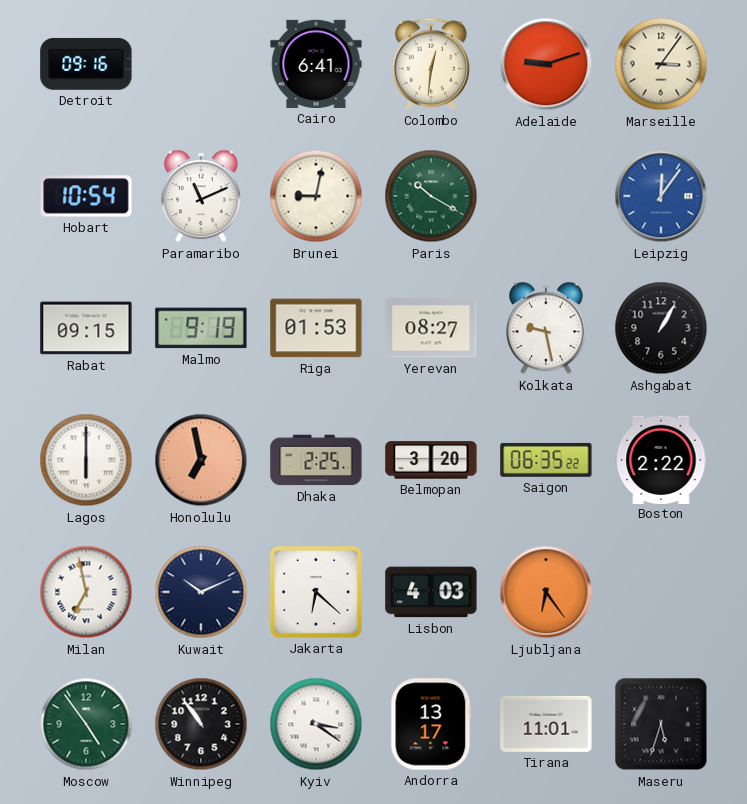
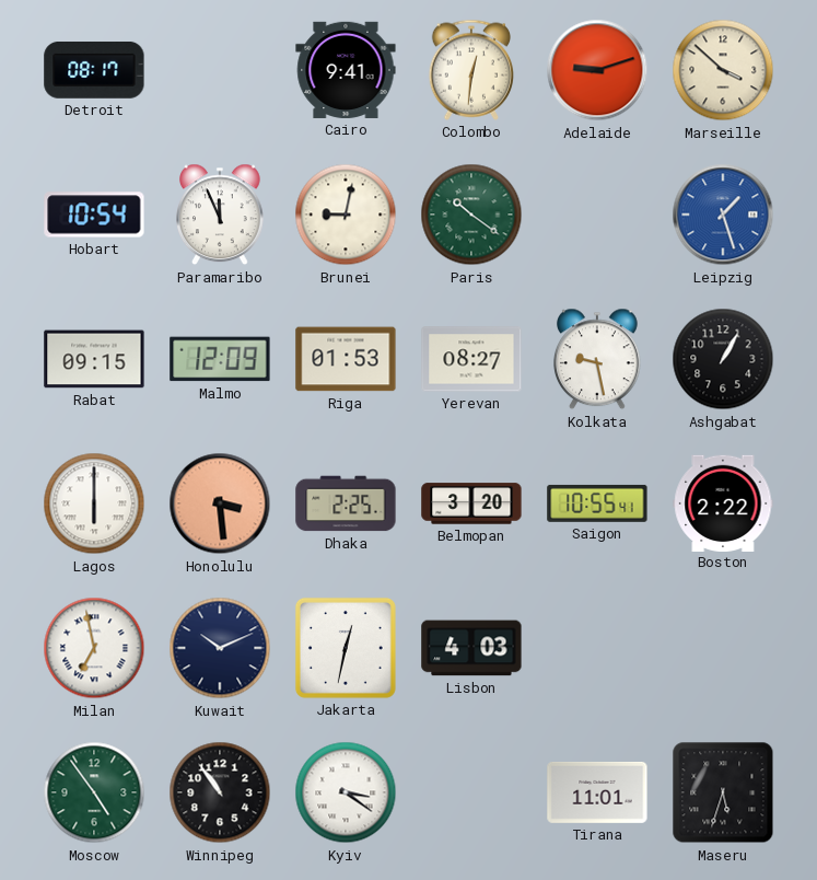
Detroit: 09:16 -> 08:17 (94, 70)
Cairo: 6:41 -> 9:41 (346, 70)
Marseille: 3:06 -> 3:52 (723, 70)
Paramaribo: 11:11 -> 11:56 (221, 215)
Paris: 10:20 -> 10:21 (471, 215)
Leipzig: 12:06 -> 1:27 (723, 215)
Malmo: 9:19 -> 12:09 (220, 359)
Honolulu: 6:58 -> 3:29 (220, 503)
Saigon: 06:35 -> 10:55 (597, 503)
Jakarta: 6:22 -> 12:32 (346, 648)
Ljubljana: 6:24 -> none (546, 592)
Andorra: 13:17 -> none (431, 724)
